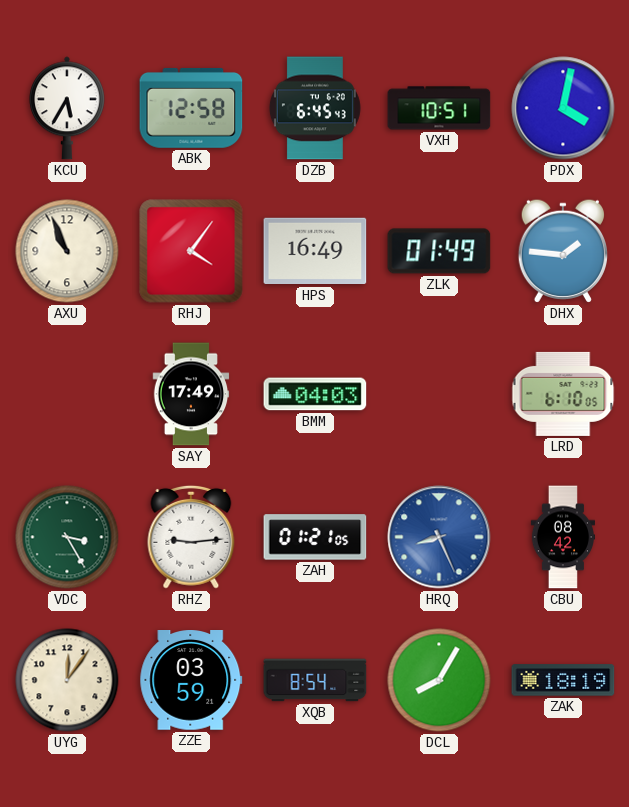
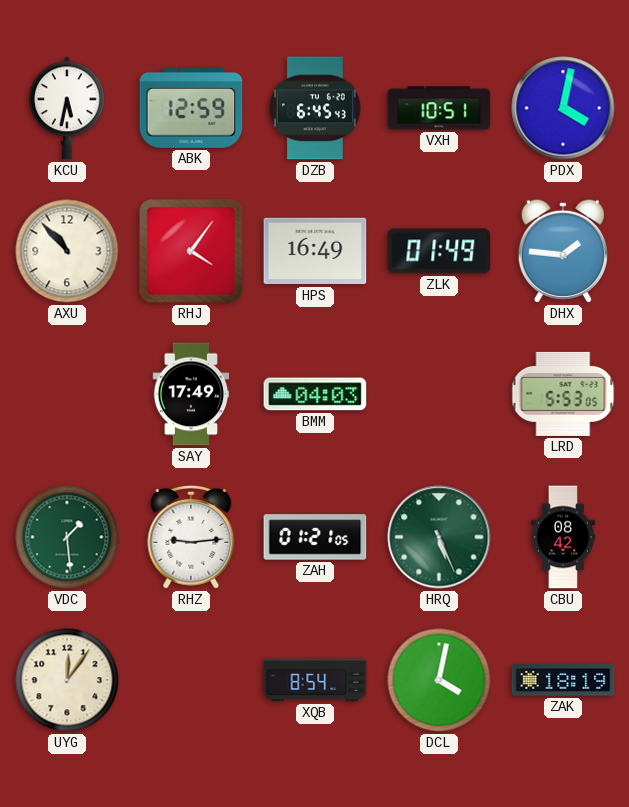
KCU: 5:35 -> 5:32 (67, 108)
ABK: 12:58 -> 12:59 (191, 108)
AXU: 10:56 -> 10:53 (67, 251)
LRD: 6:10 -> 5:53 (563, 394)
VDC: 3:25 -> 1:29 (67, 537)
HRQ: 8:26 -> 5:26 (439, 537)
HRQ dial: blue -> green (439, 537)
ZZE: 03:59 -> none (191, 681)
DCL: 8:05 -> 4:02 (439, 680)
